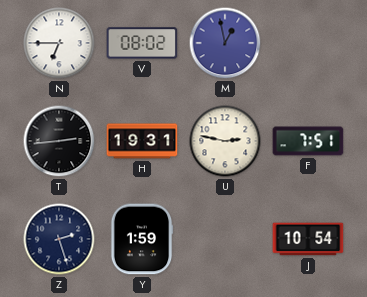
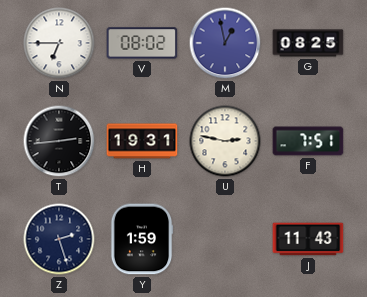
G: none -> 08:25 (308, 43)
J: 10:54 -> 11:43 (308, 239)
